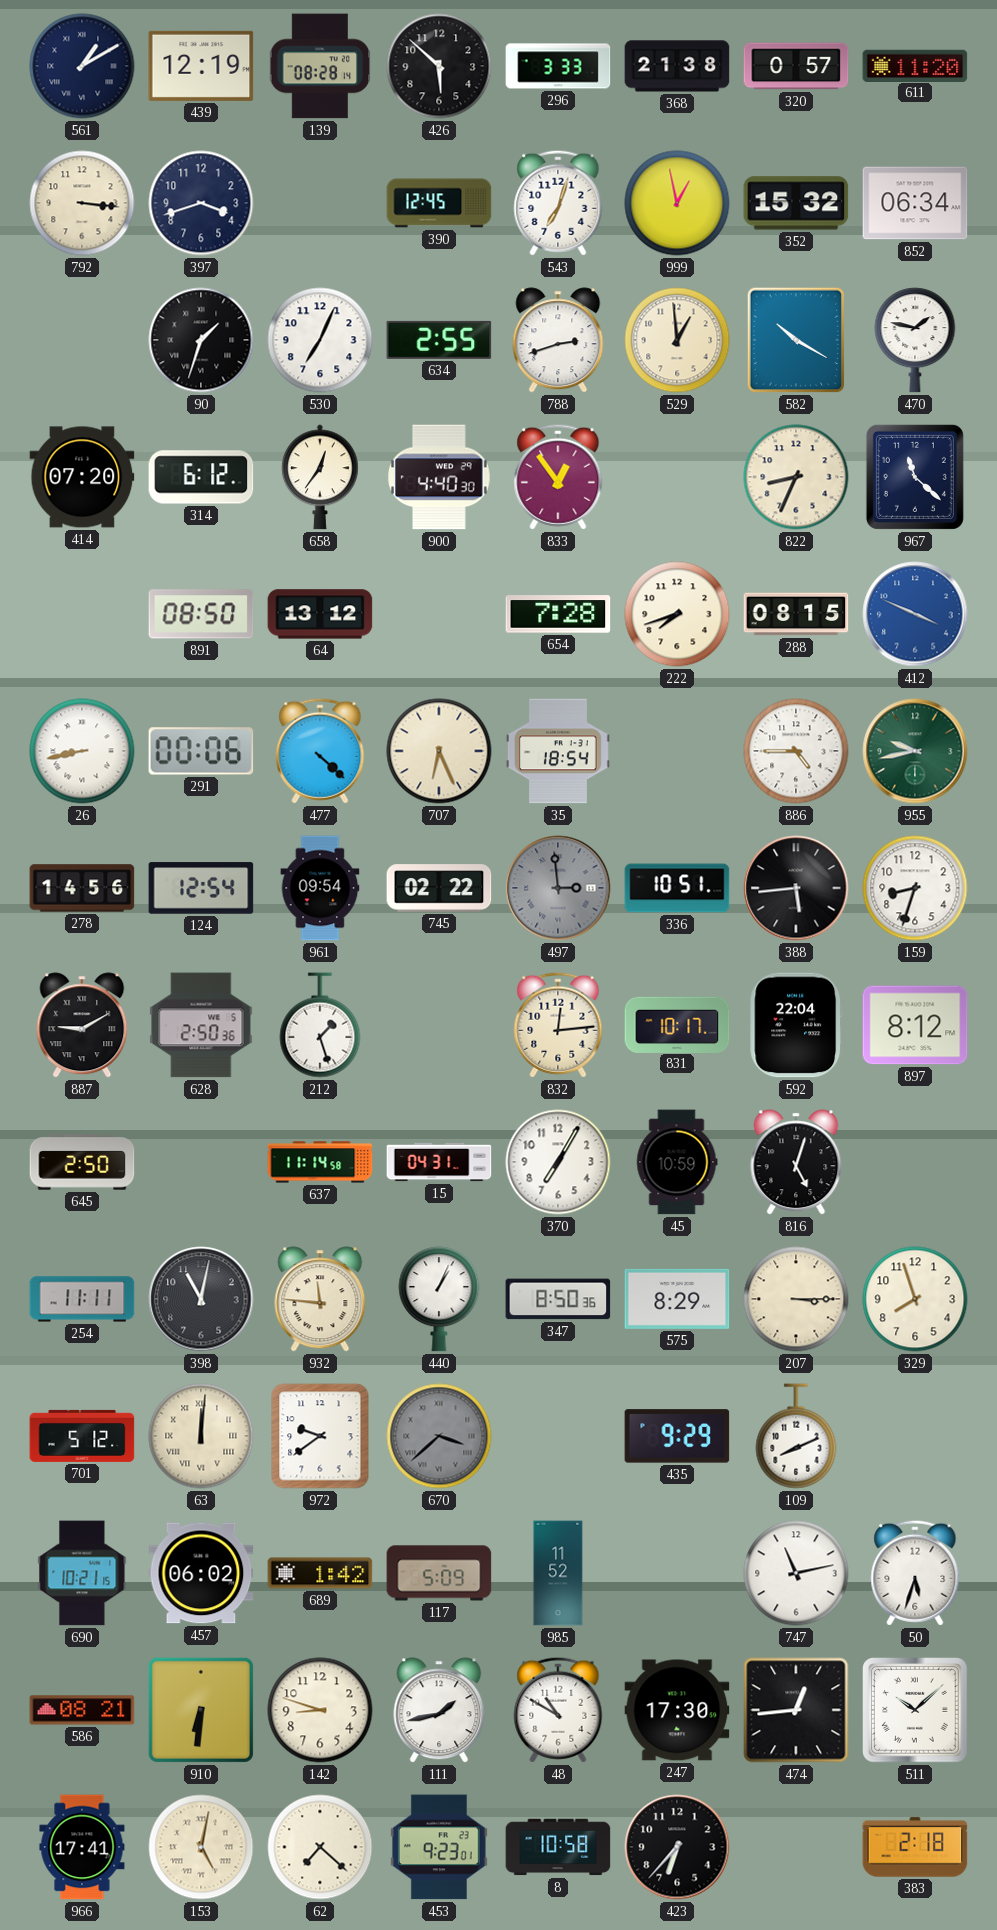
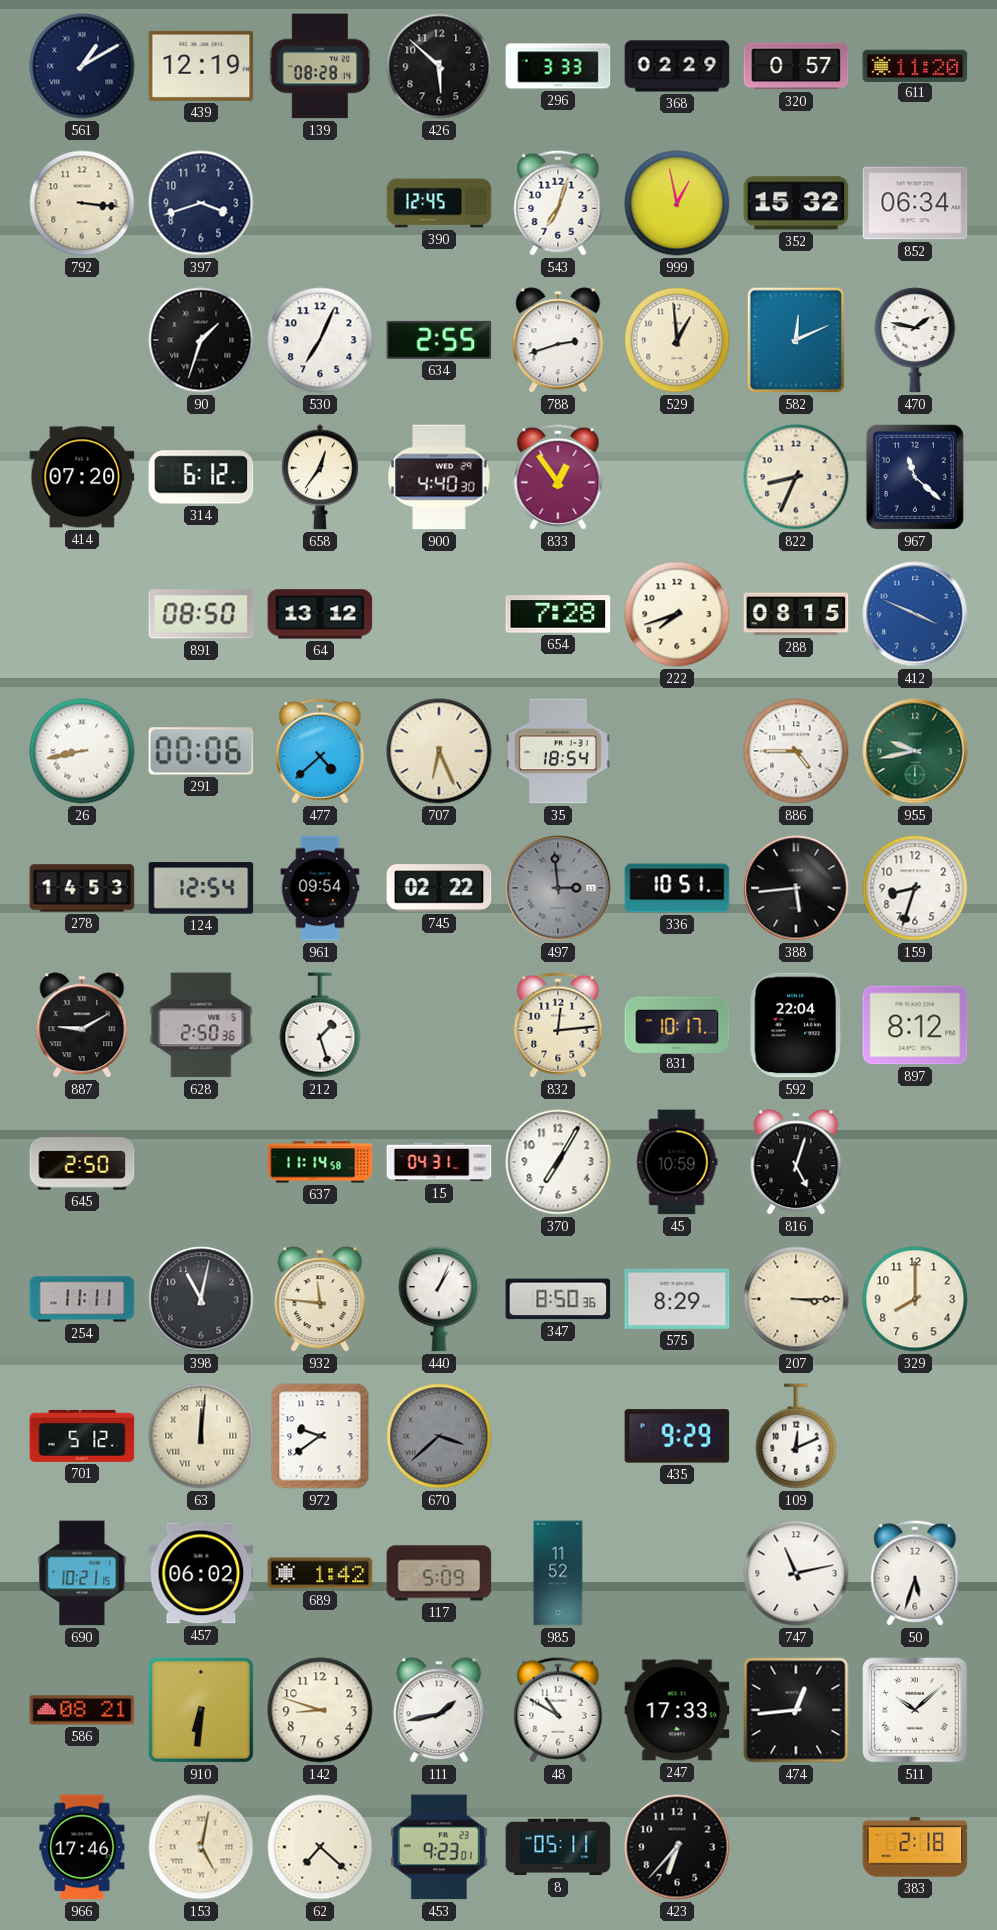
368: 21:38 -> 02:29 (677, 66)
582: 10:20 -> 12:11 (796, 340)
477: 4:22 -> 4:38 (320, 751)
278: 14:56 -> 14:53 (82, 888)
329: 7:57 -> 8:00 (915, 1299)
109: 8:11 -> 12:11 (796, 1436)
247: 17:30 -> 17:33 (677, 1710)
966: 17:41 -> 17:46 (82, 1847)
8: 10:58 -> 05:11 (558, 1847)
